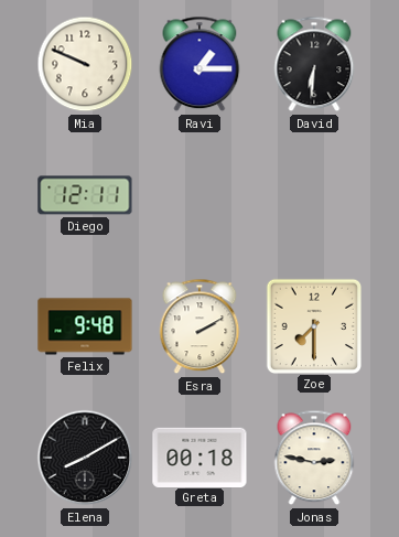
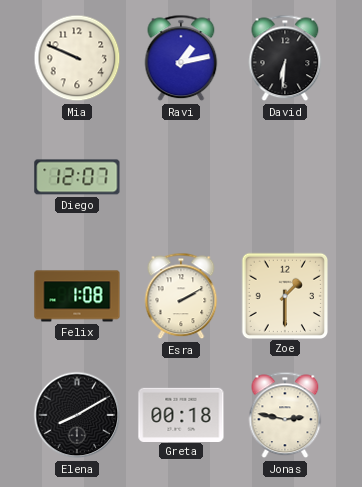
Ravi: 1:15 -> 1:13 (181, 58)
Diego: 12:11 -> 12:07 (77, 177)
Felix: 9:48 -> 1:08 (77, 296)
Zoe: 7:30 -> 1:30 (284, 295)
